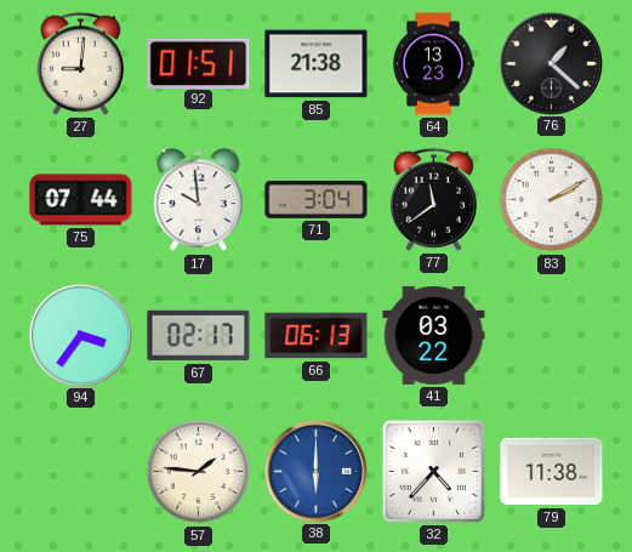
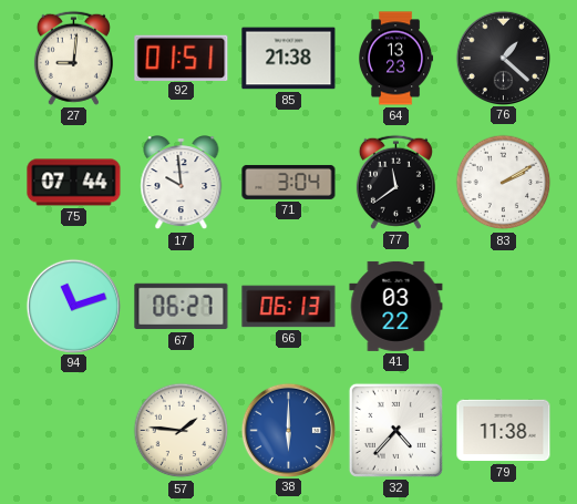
94: 3:36 -> 11:12 (73, 306)
67: 02:17 -> 06:27 (182, 307)
